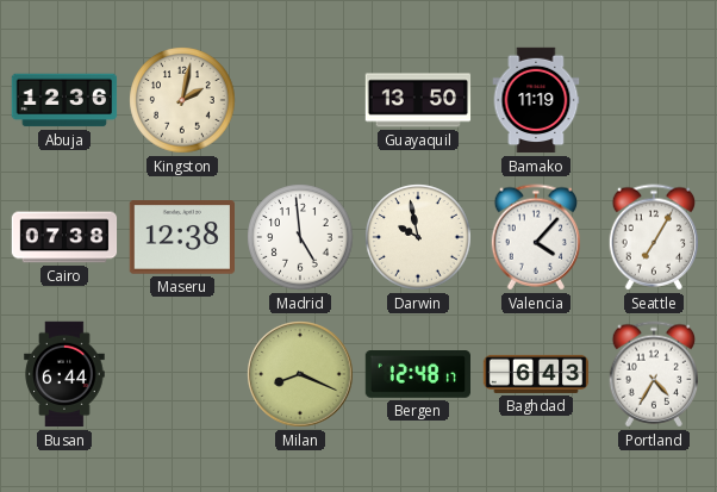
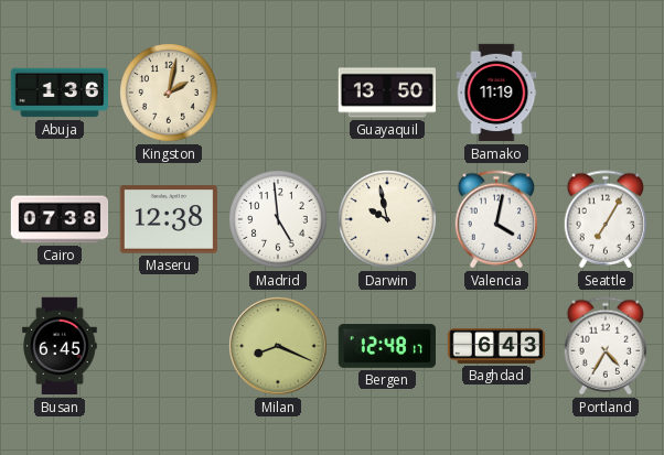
Abuja: 12:36 -> 1:36 (60, 93)
Valencia: 4:07 -> 4:02 (495, 219)
Busan: 6:44 -> 6:45 (60, 346)
